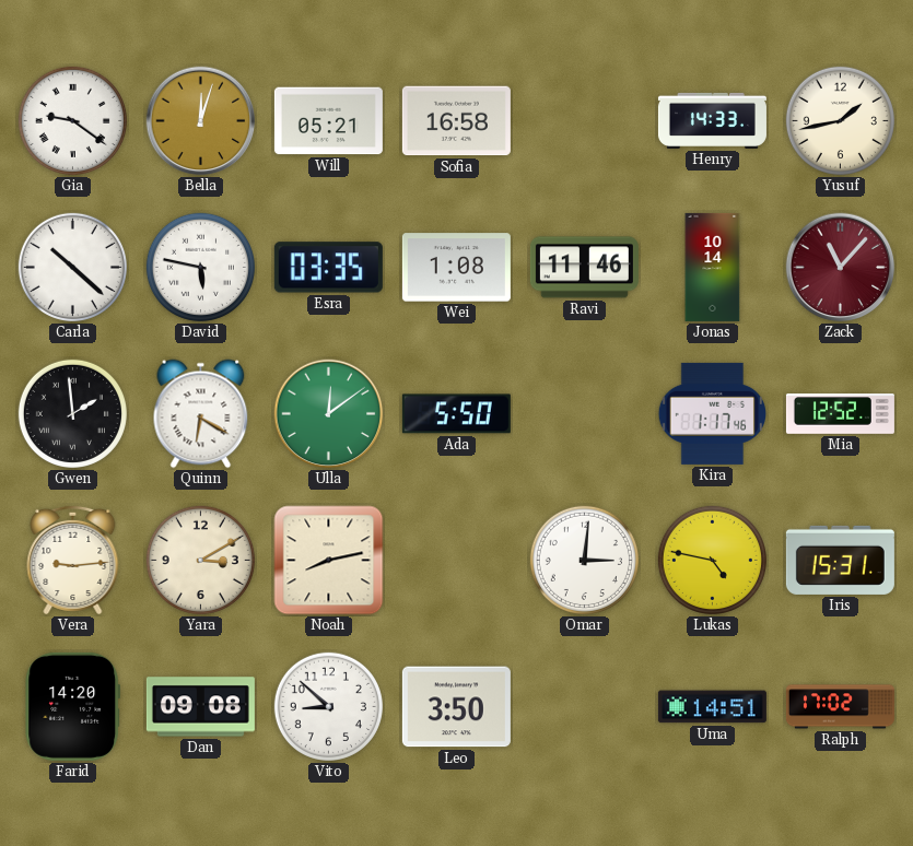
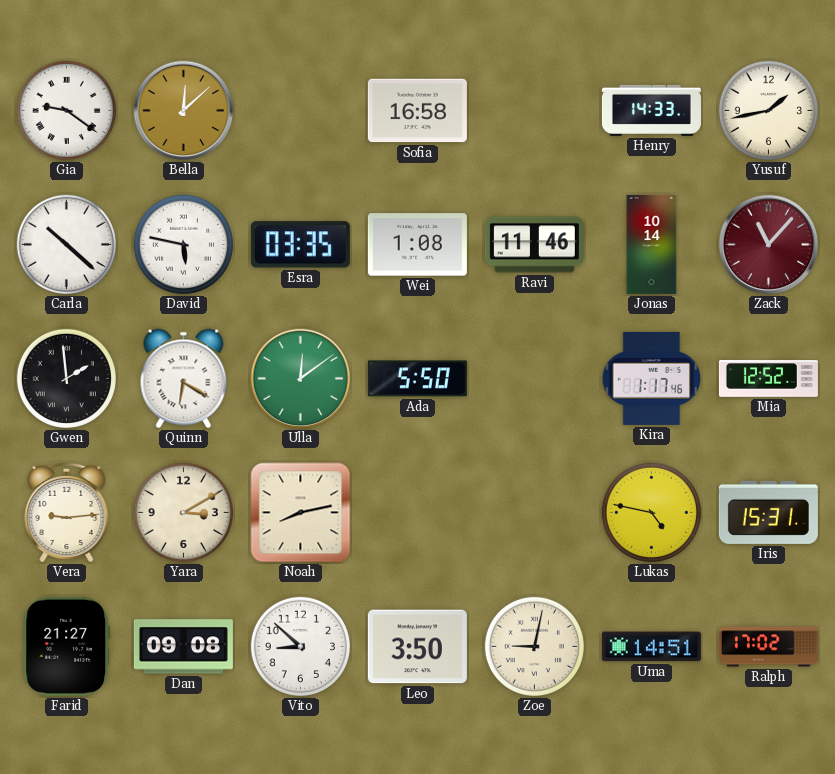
Bella: 12:03 -> 12:08 (184, 111)
Will: 05:21 -> none (328, 121)
Omar: 3:01 -> none (584, 560)
Farid: 14:20 -> 21:27 (66, 646)
Zoe: none -> 9:02 (534, 646)
